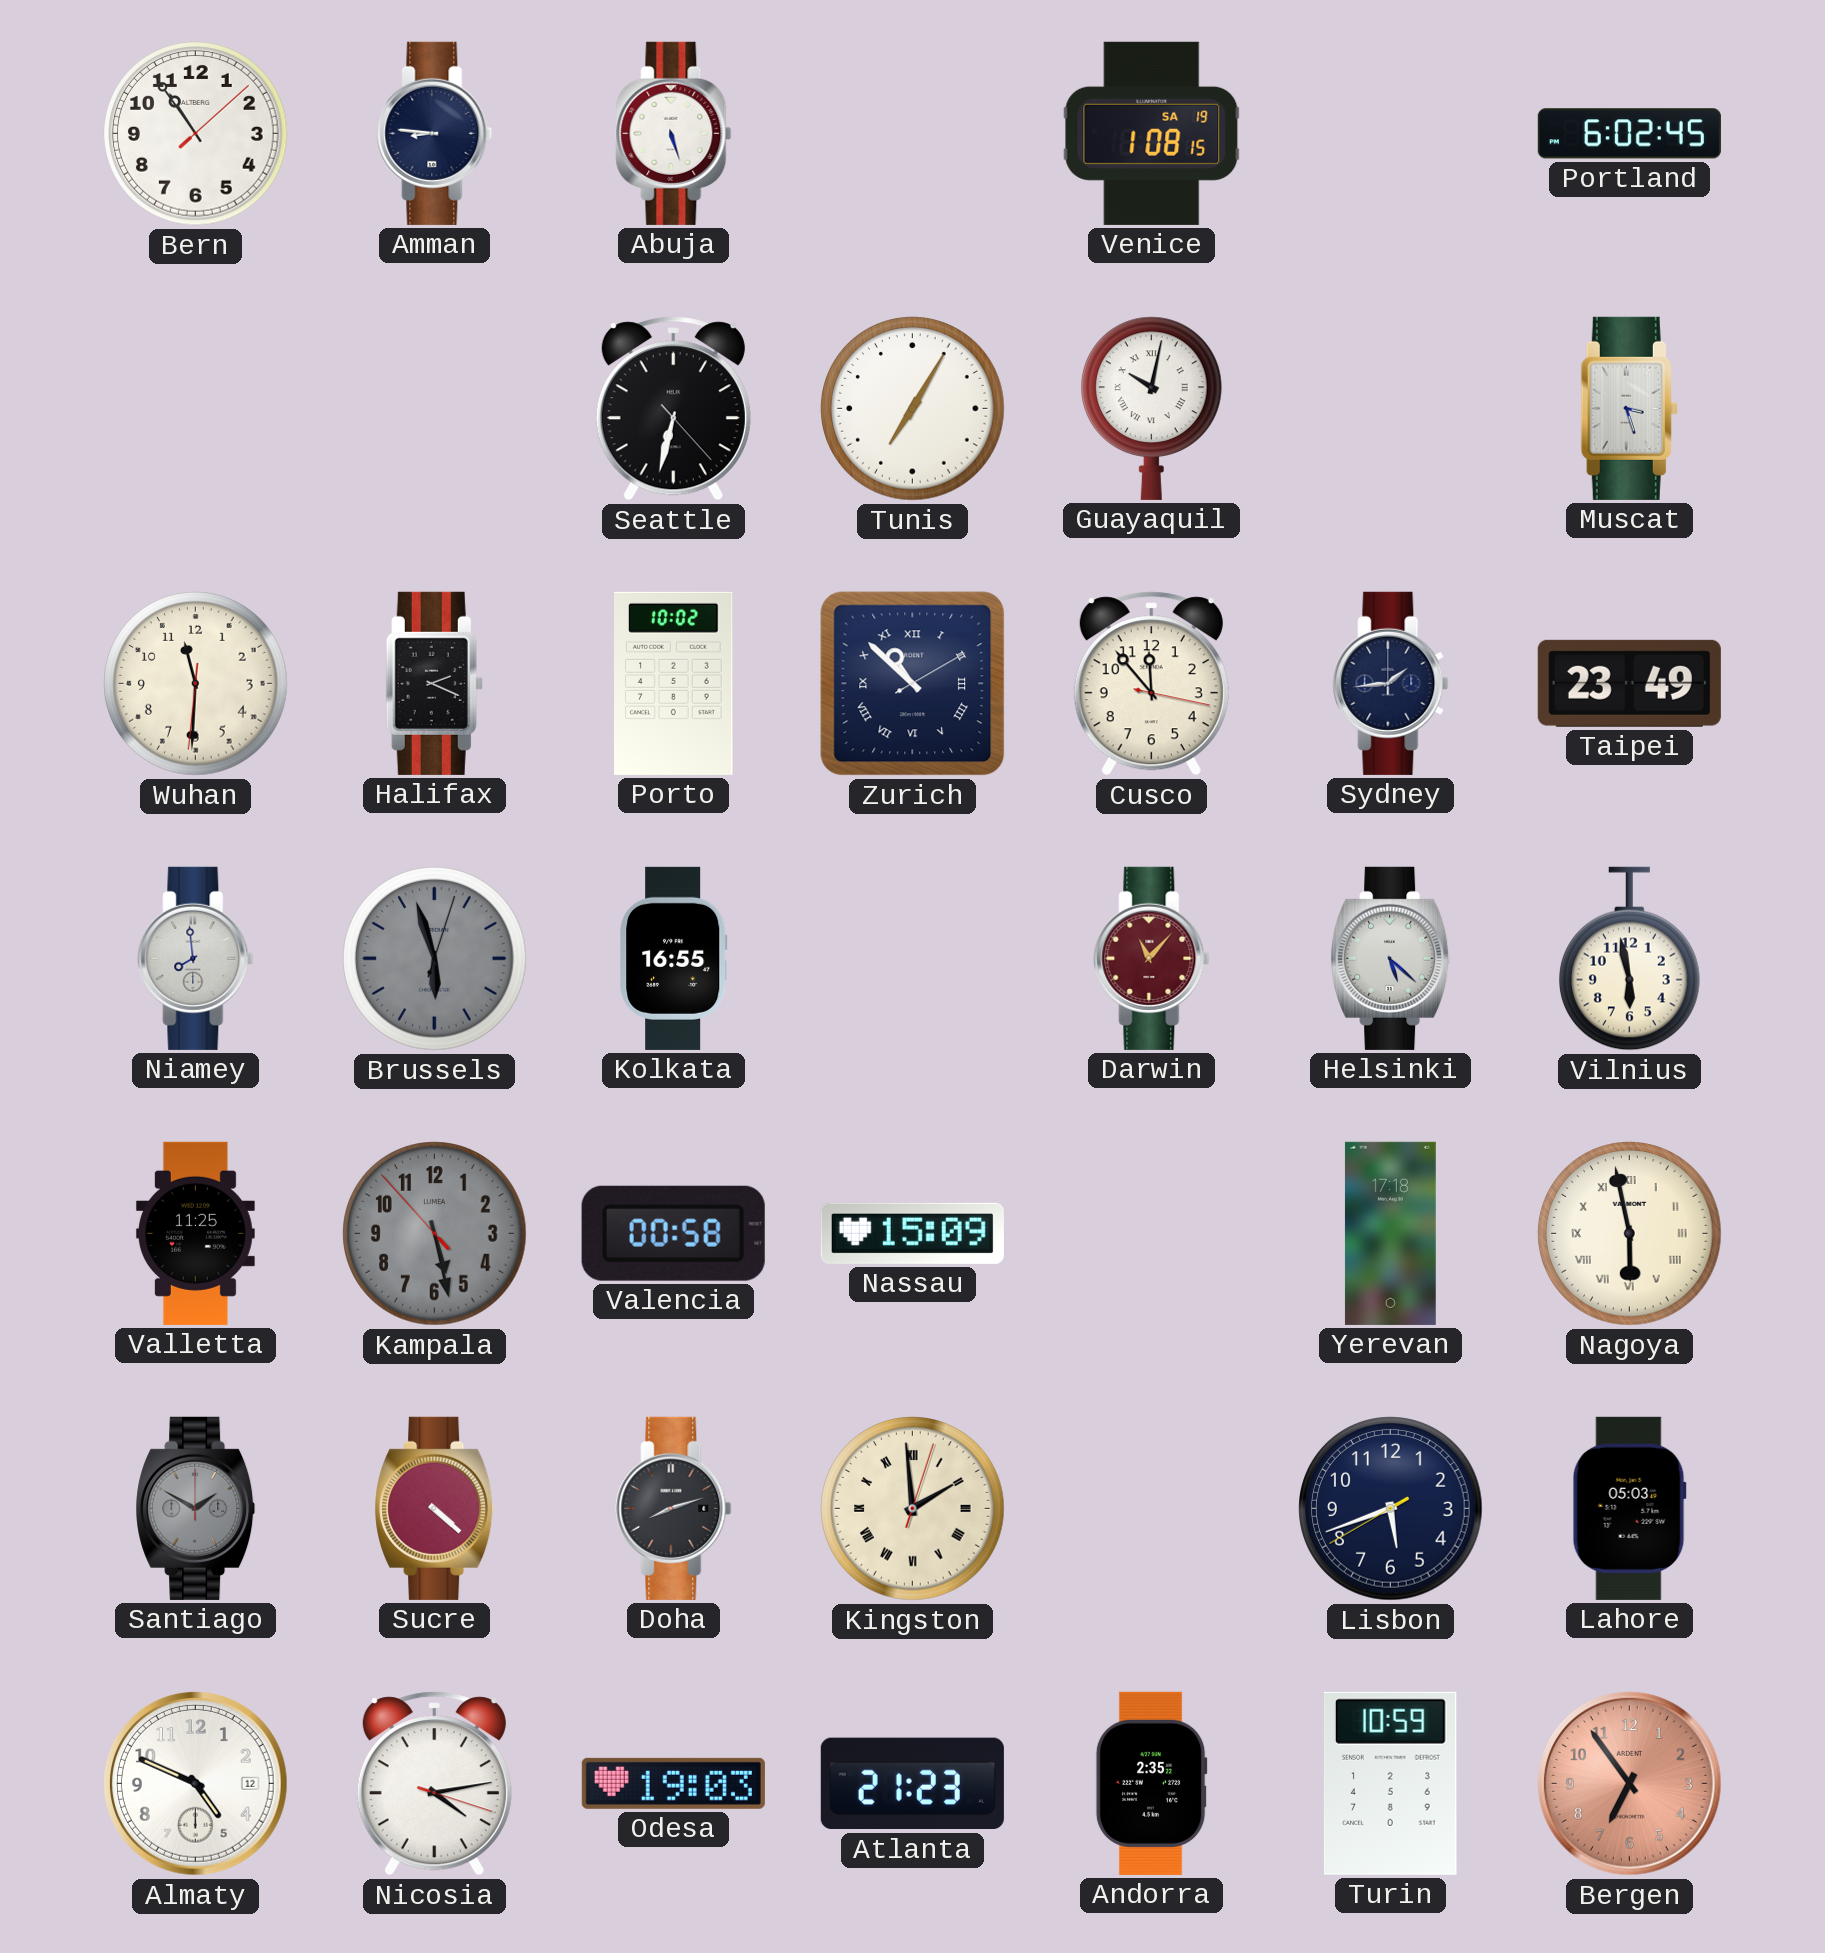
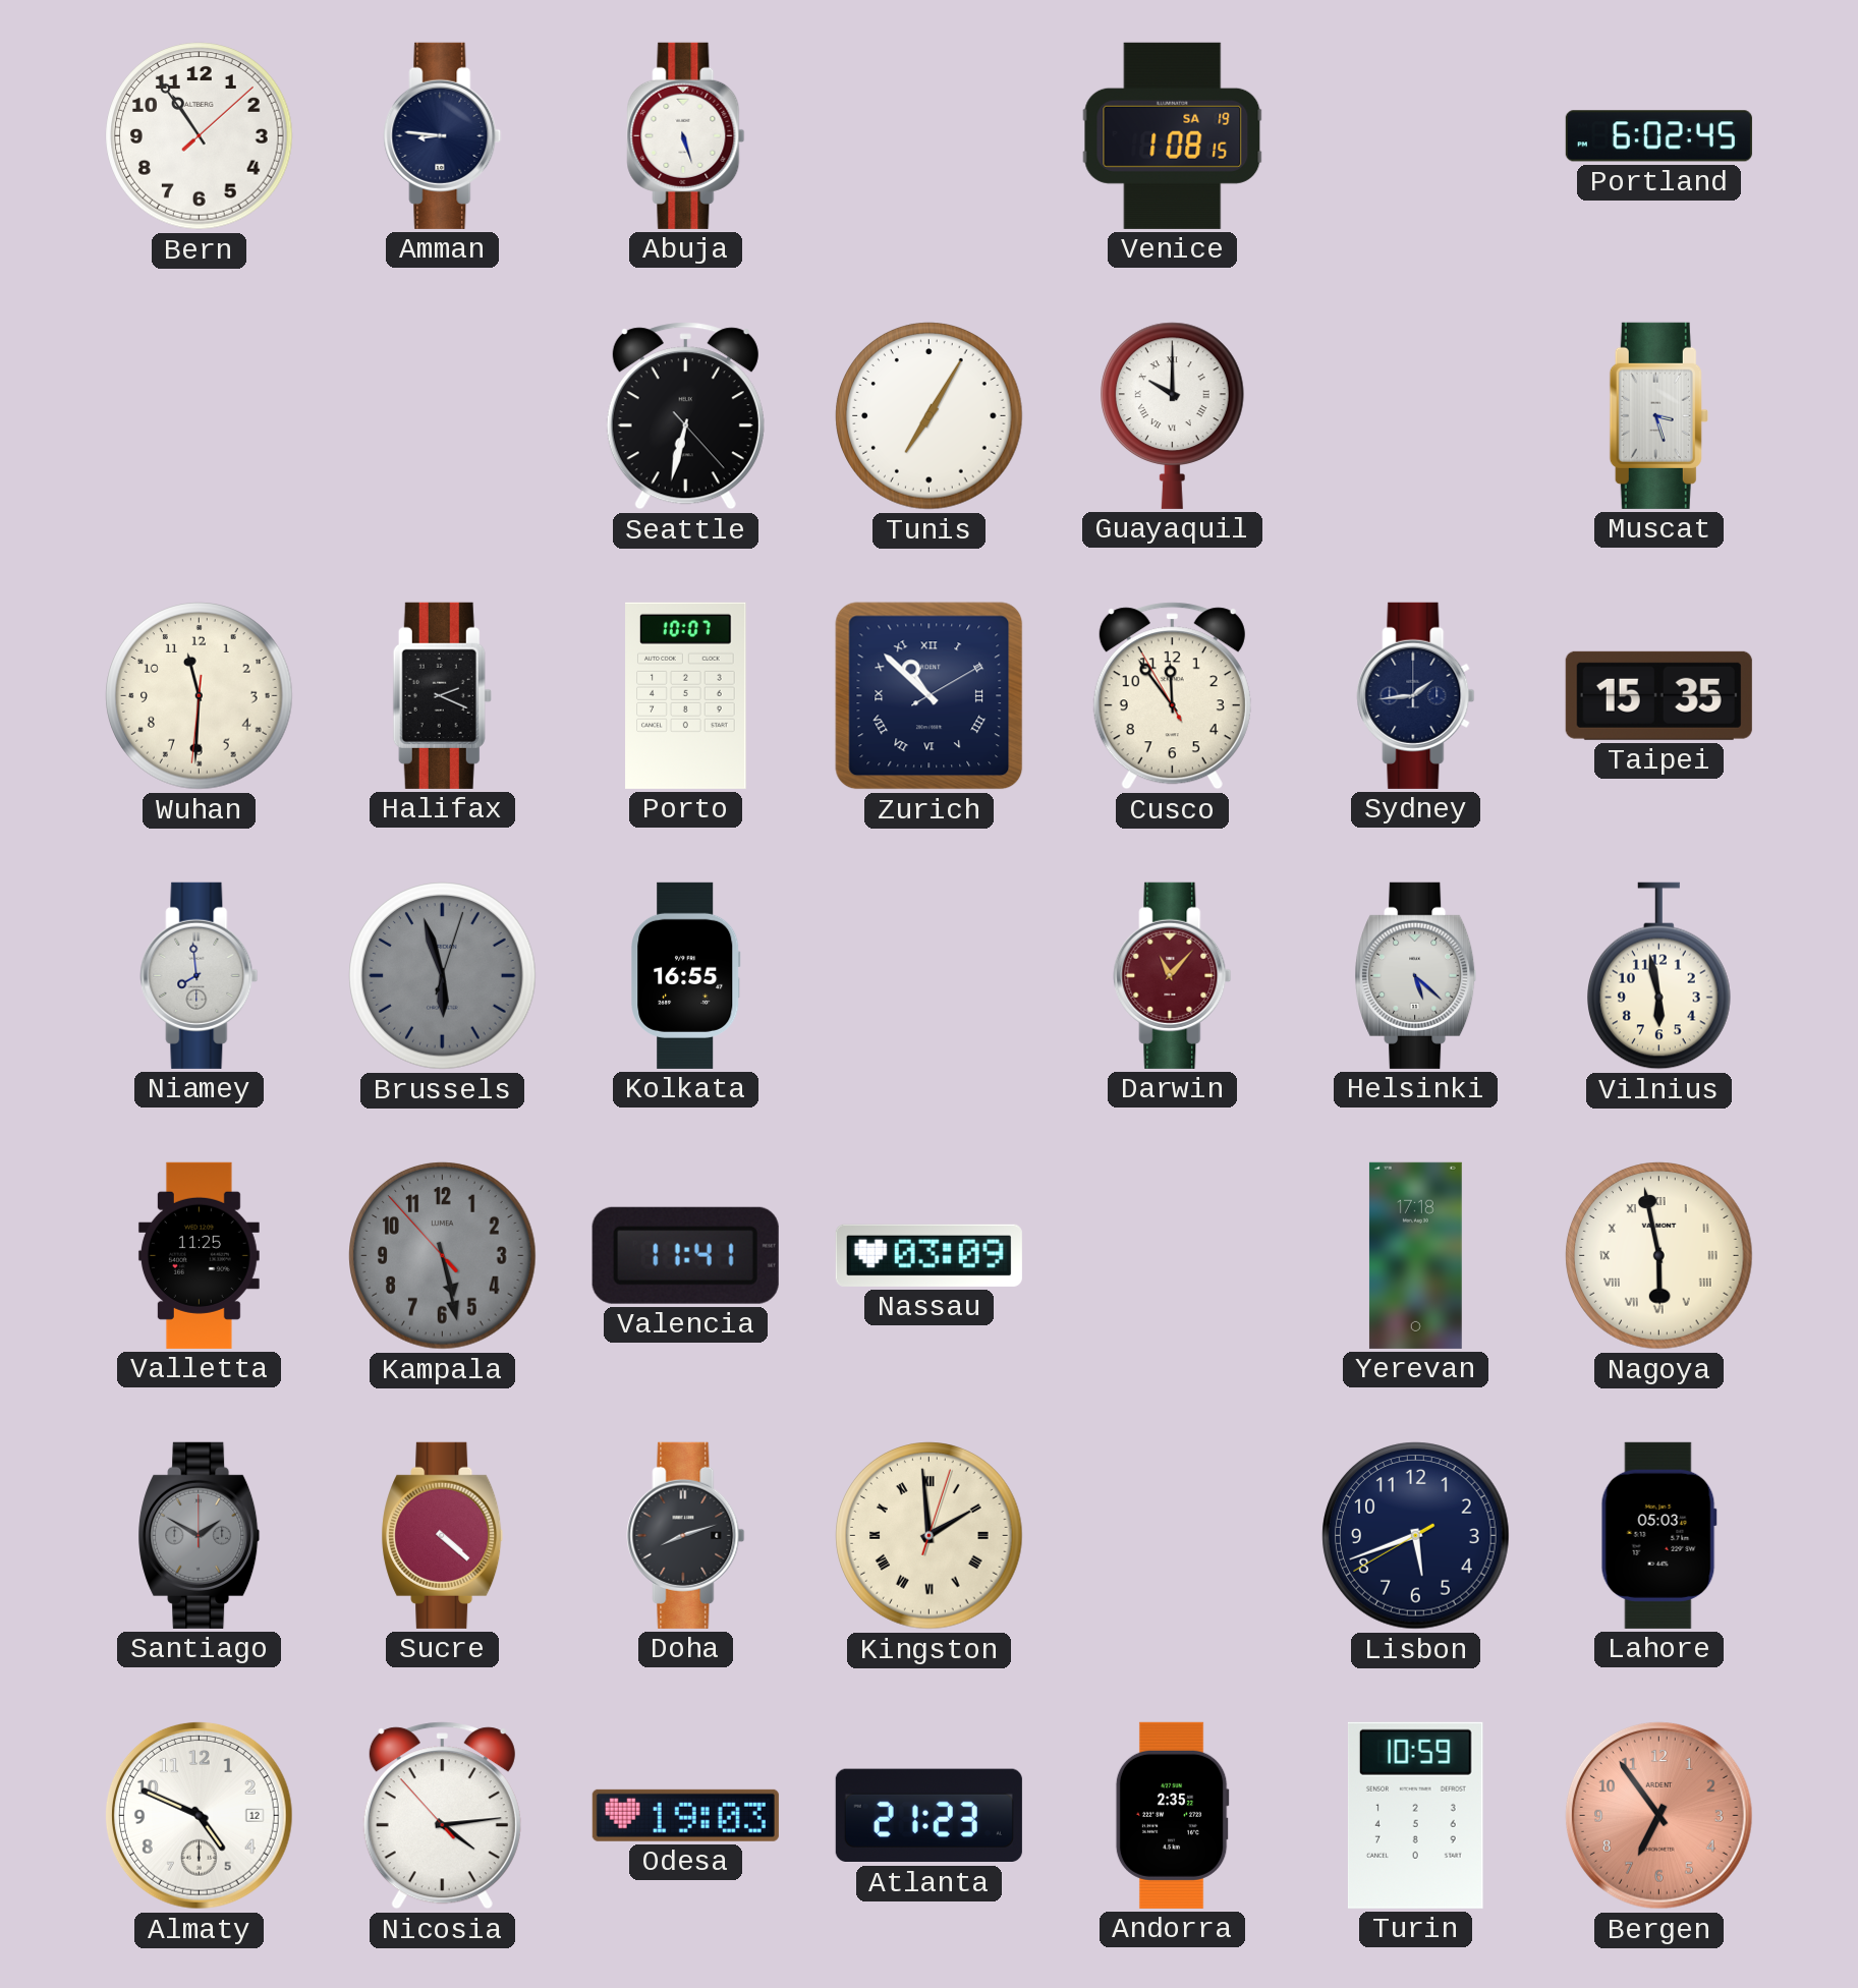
Guayaquil: 10:02 -> 10:00 (1173, 415)
Porto: 10:02 -> 10:07 (686, 695)
Cusco: 11:53:17 -> 11:53:55 (1172, 696)
Taipei: 23:49 -> 15:35 (1658, 695)
Valencia: 00:58 -> 11:41 (685, 1255)
Nassau: 15:09 -> 03:09 (928, 1255)
Nicosia: 4:13:18 -> 4:13:53 (442, 1816)
